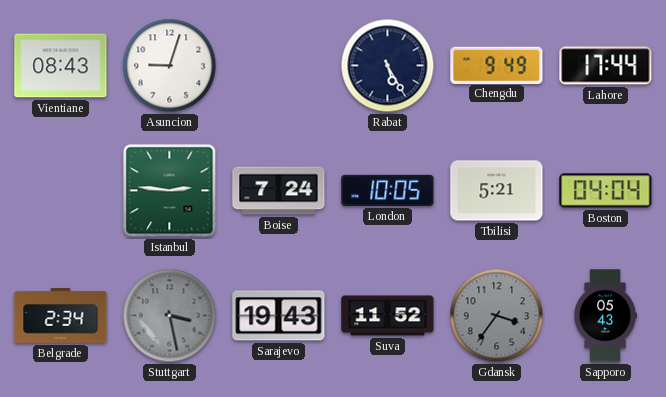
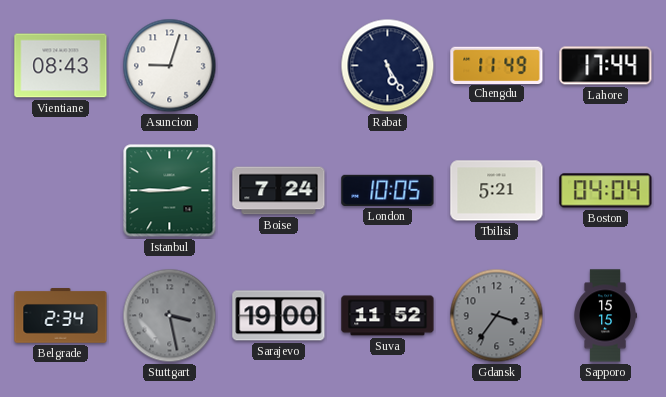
Chengdu: 9:49 -> 11:49 (497, 65)
Istanbul: 2:46 -> 2:45 (170, 191)
Sarajevo: 19:43 -> 19:00 (279, 316)
Sapporo: 05:43 -> 15:15 (605, 316)
